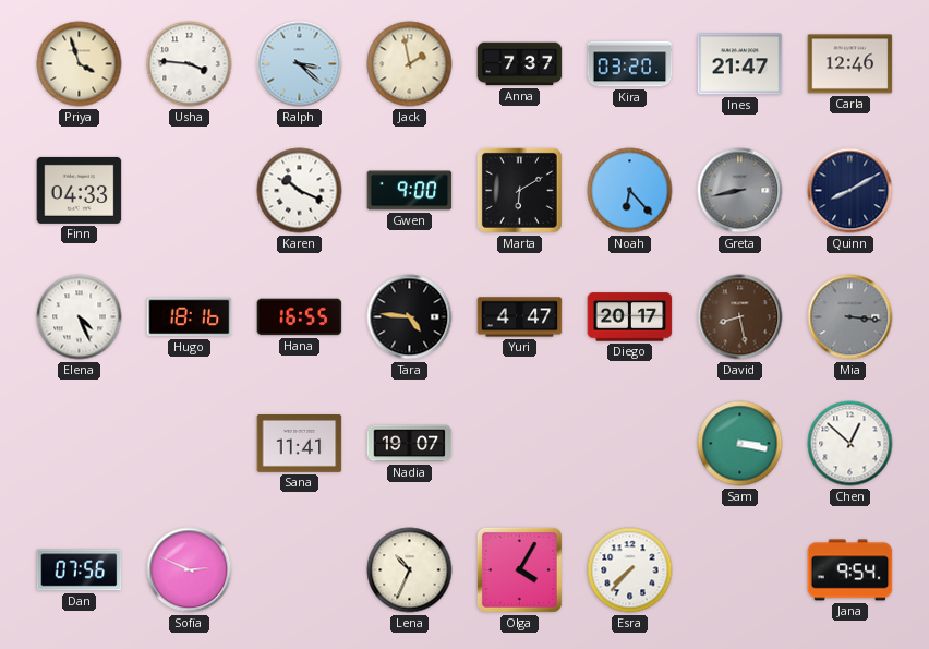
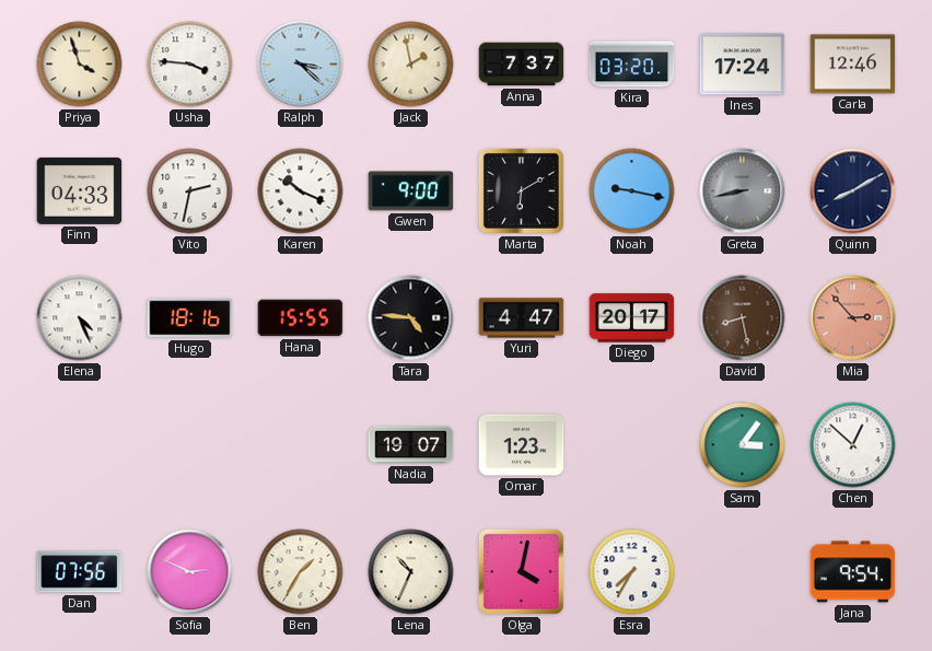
Ines: 21:47 -> 17:24 (743, 65)
Vito: none -> 2:32 (190, 191)
Noah: 6:23 -> 9:17 (632, 191)
Hana: 16:55 -> 15:55 (301, 318)
Mia: 3:16 -> 2:53 (853, 318)
Mia dial: grey -> salmon (853, 318)
Sana: 11:41 -> none (300, 444)
Omar: none -> 1:23 (522, 445)
Sam: 3:17 -> 3:06 (743, 445)
Ben: none -> 1:35 (301, 572)
Olga: 4:05 -> 4:02 (521, 571)
Esra: 7:37 -> 7:35 (632, 572)
